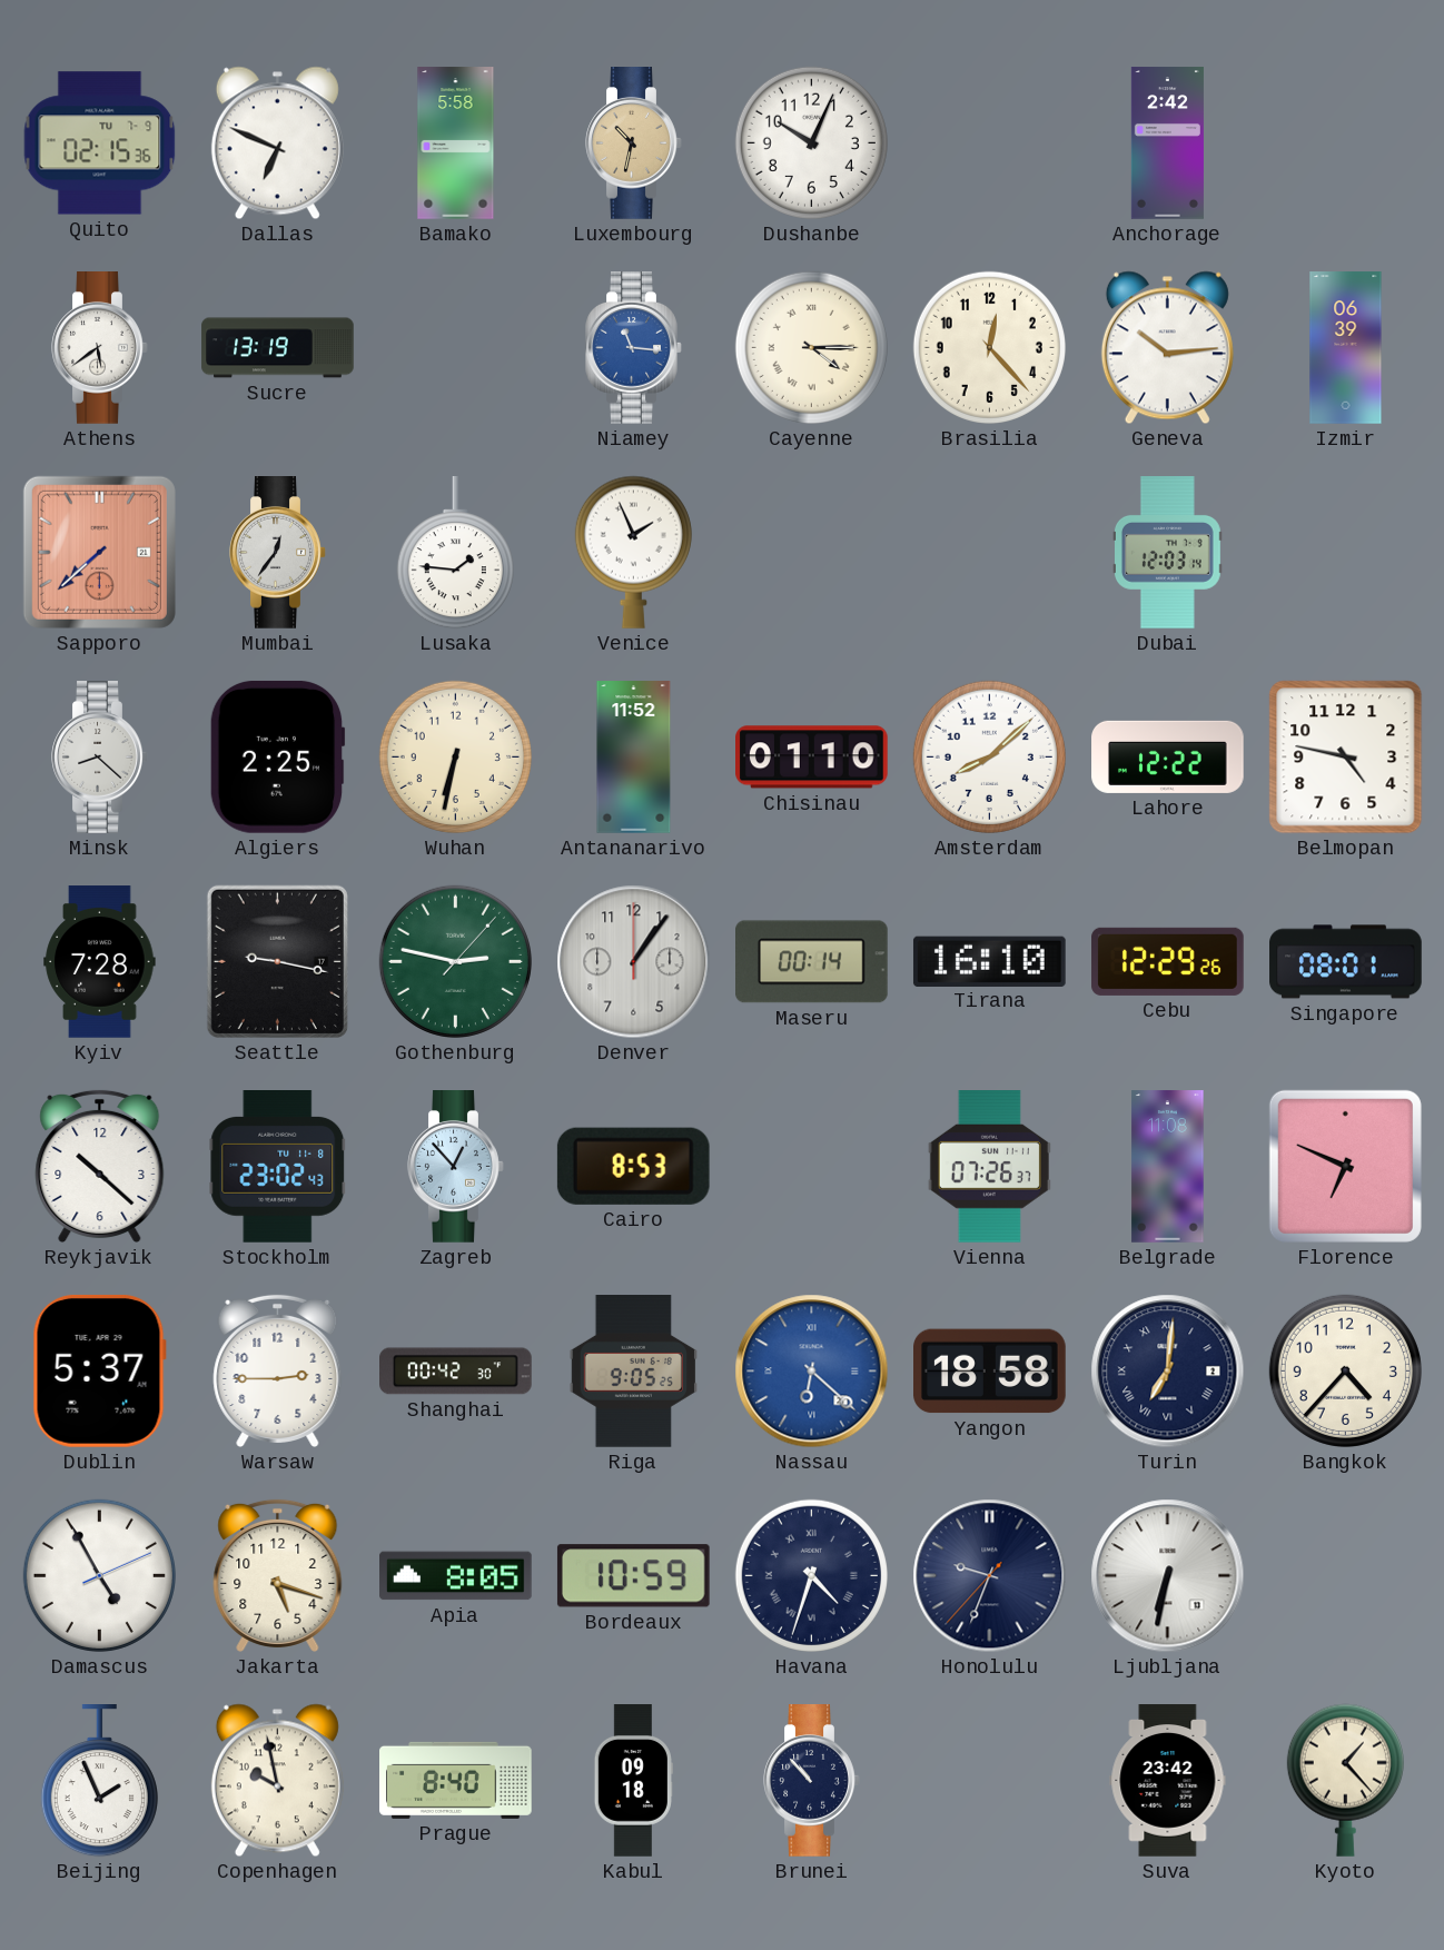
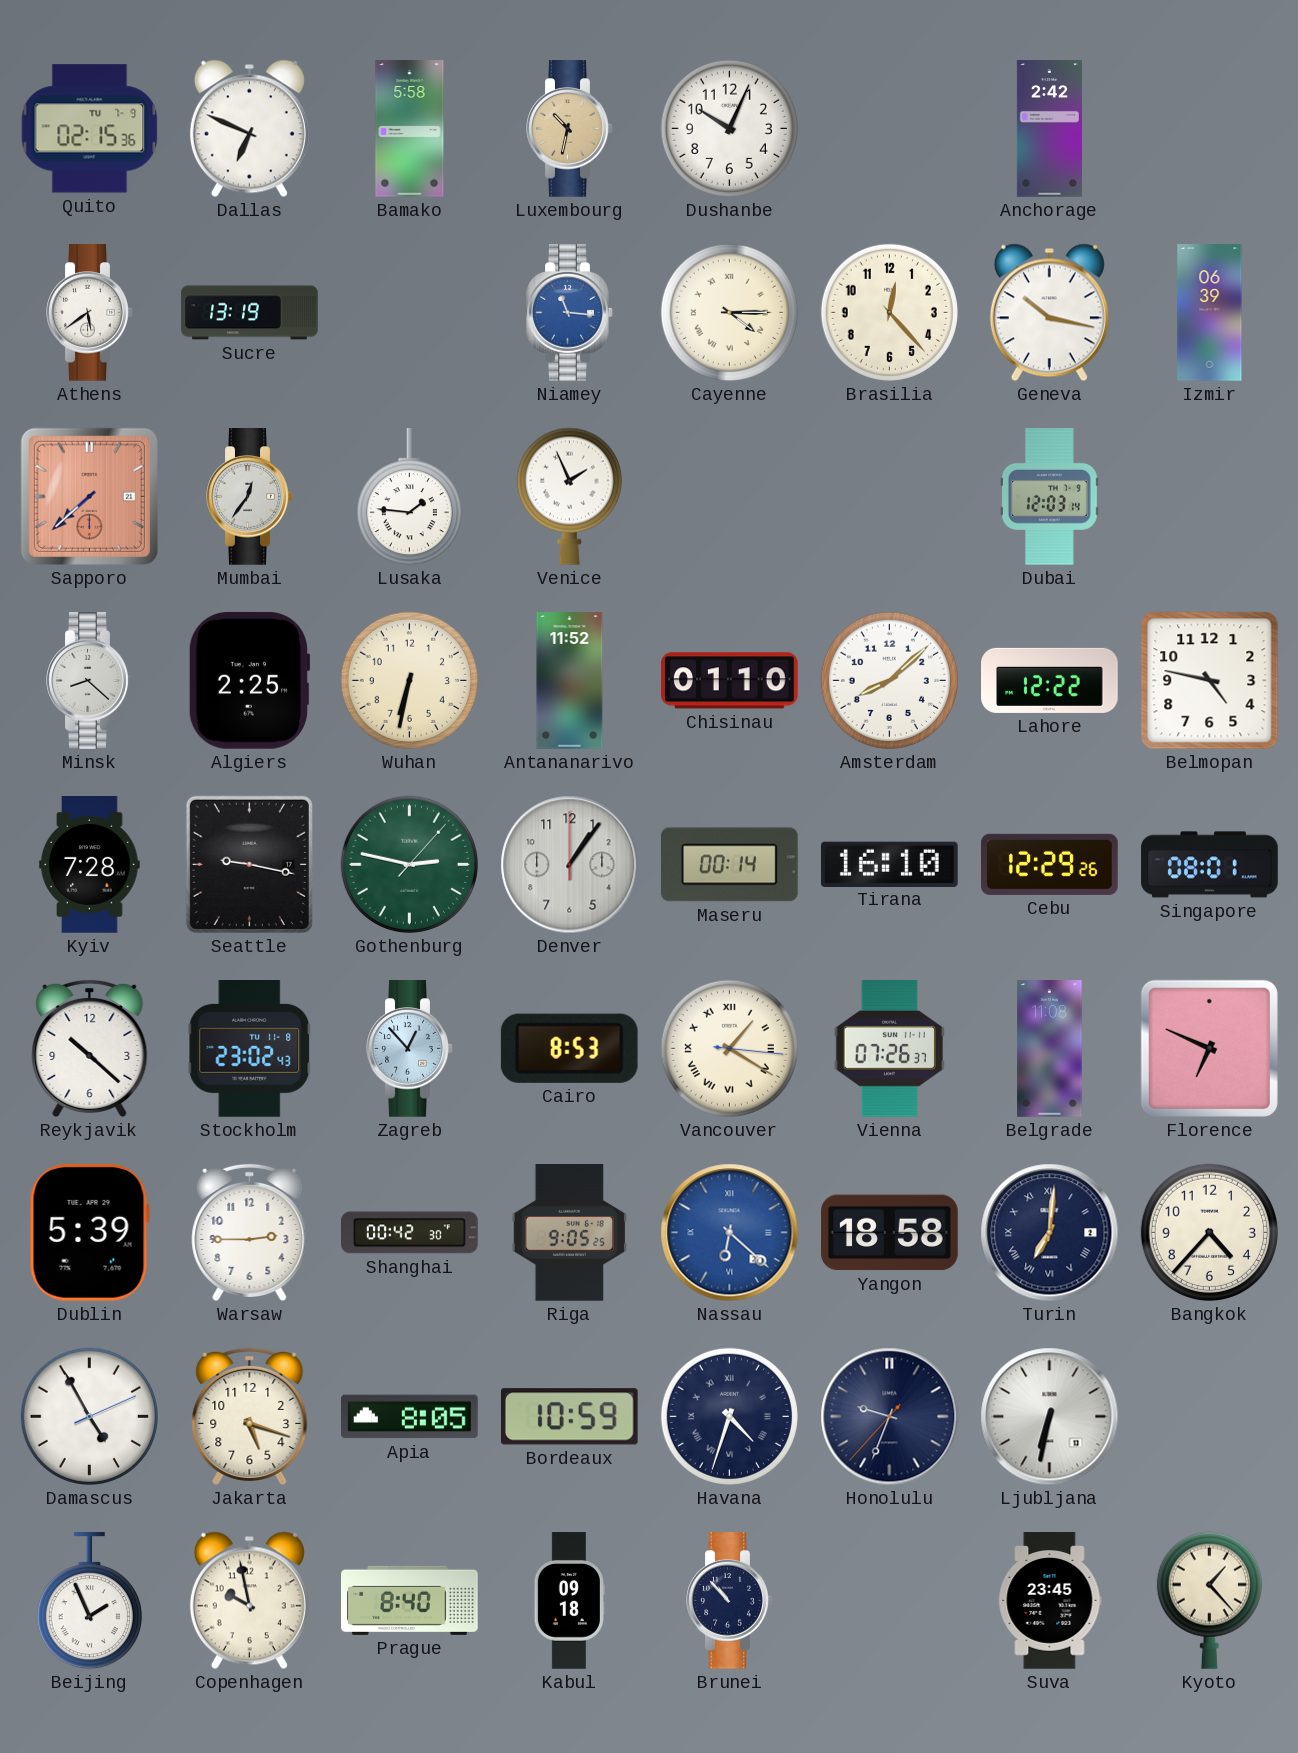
Geneva: 10:14 -> 10:17 (1049, 313)
Vancouver: none -> 1:20 (729, 1048)
Dublin: 5:37 -> 5:39 (89, 1232)
Suva: 23:42 -> 23:45 (1050, 1601)
